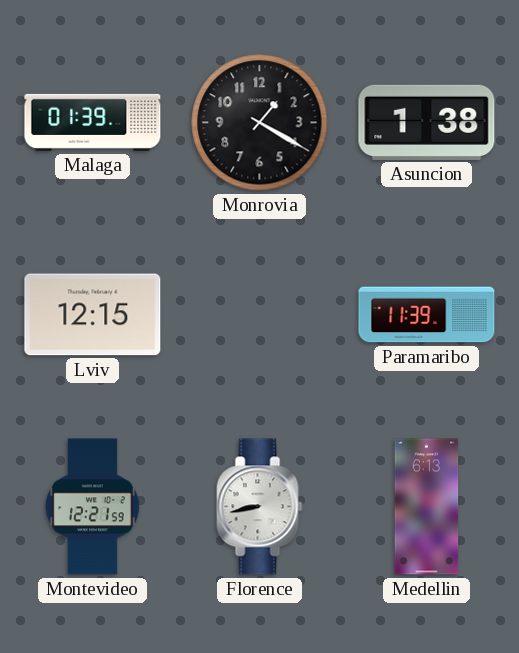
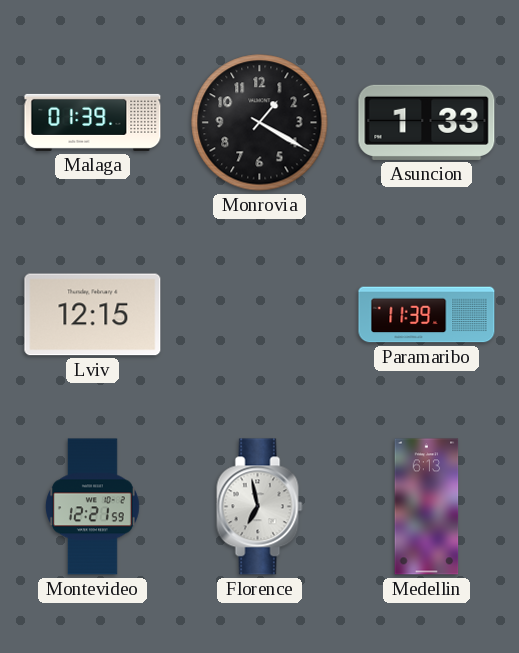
Asuncion: 1:38 -> 1:33 (427, 122)
Florence: 8:43 -> 6:58 (260, 507)
